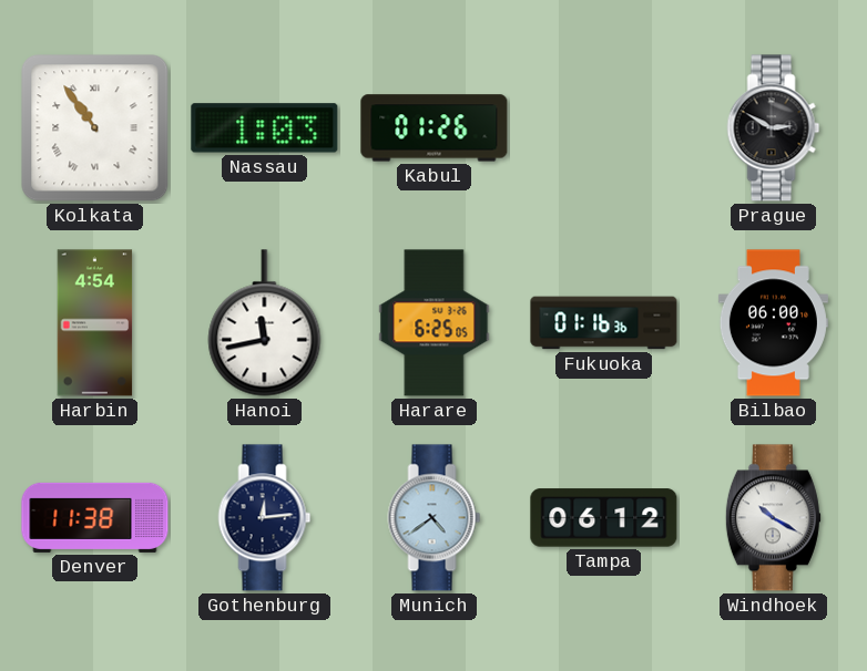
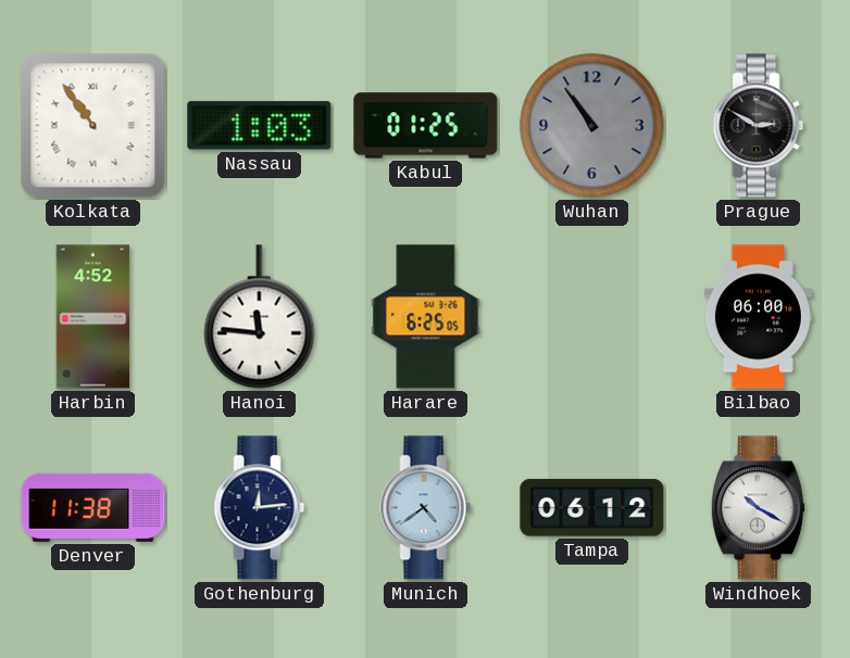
Kabul: 01:26 -> 01:25 (426, 126)
Wuhan: none -> 10:54 (592, 126)
Harbin: 4:54 -> 4:52 (93, 317)
Hanoi: 11:43 -> 11:46 (260, 317)
Fukuoka: 01:16 -> none (604, 323)
